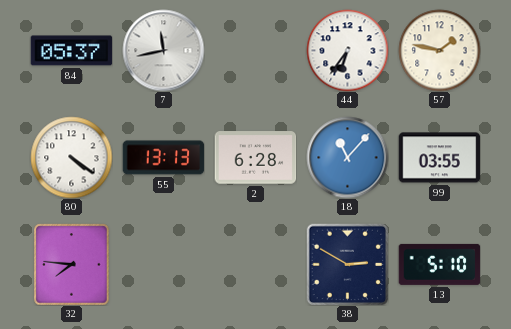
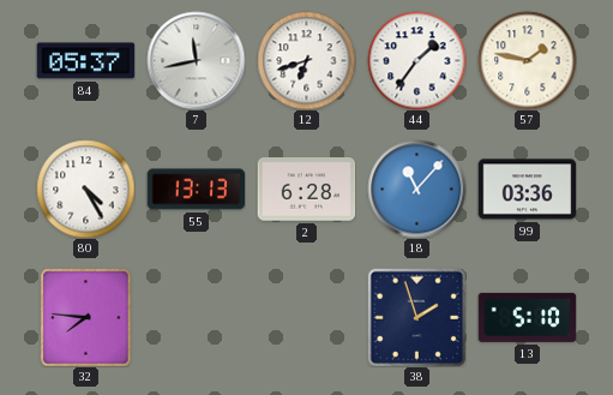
12: none -> 6:42 (306, 60)
44: 6:36 -> 1:36 (416, 60)
80: 4:21 -> 4:25 (85, 188)
99: 03:55 -> 03:36 (527, 190)
38: 2:50 -> 1:57 (416, 317)
